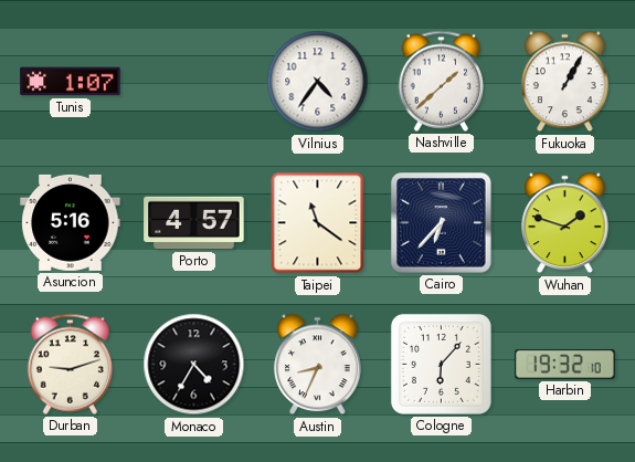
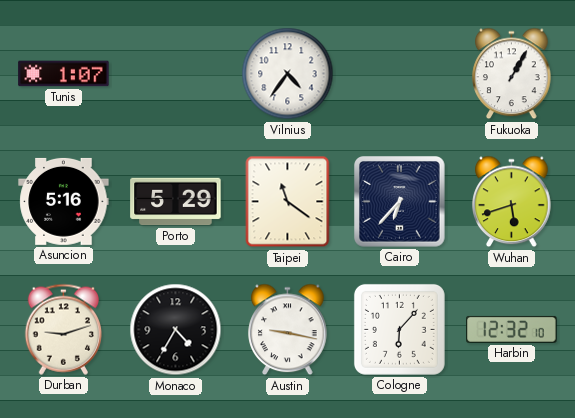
Nashville: 1:38 -> none (441, 81)
Porto: 4:57 -> 5:29 (176, 202)
Wuhan: 1:48 -> 5:42 (512, 202)
Austin: 8:34 -> 9:17 (288, 330)
Harbin: 19:32 -> 12:32 (512, 329)
